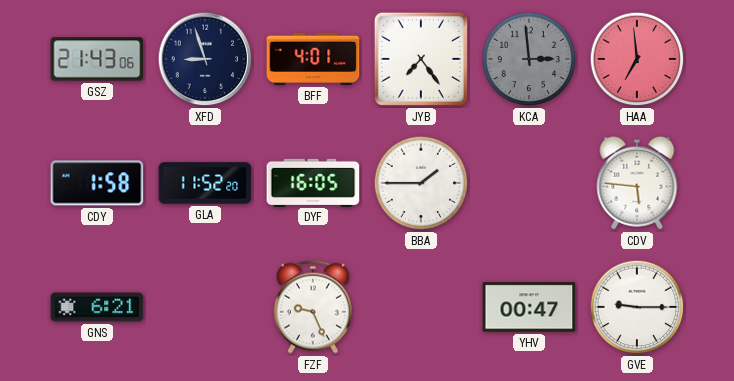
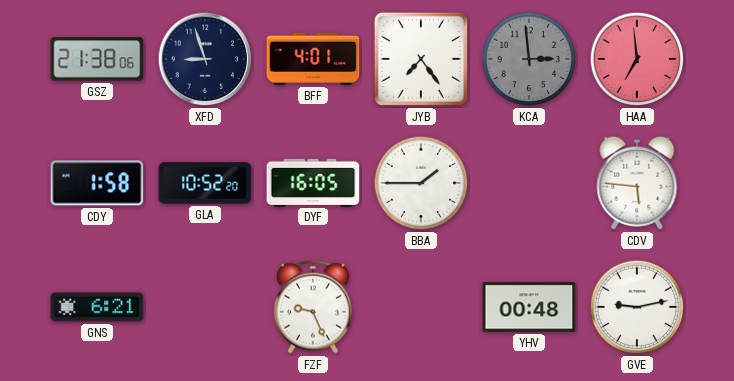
GSZ: 21:43 -> 21:38 (97, 59)
GLA: 11:52 -> 10:52 (205, 183)
YHV: 00:47 -> 00:48 (529, 307)
GVE: 9:15 -> 9:13 (637, 307)
